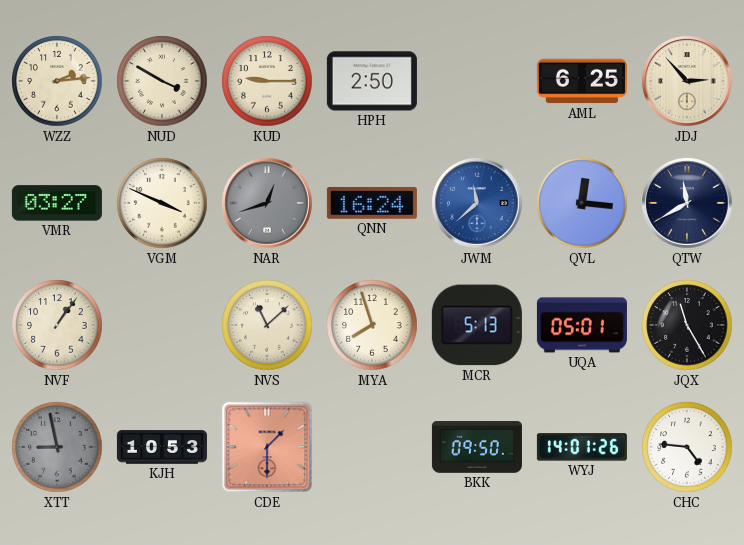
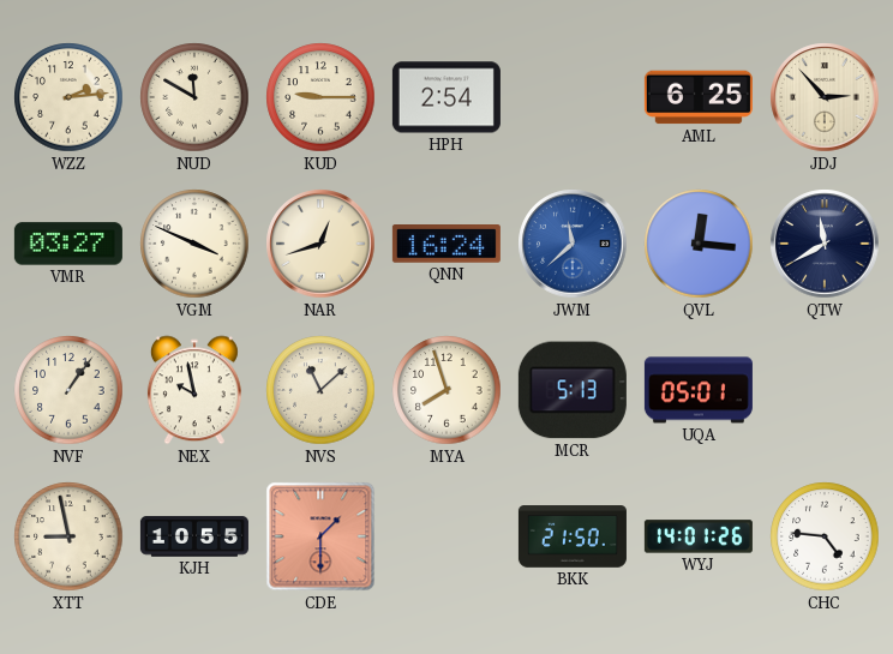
NUD: 3:50 -> 11:50 (194, 97)
HPH: 2:50 -> 2:54 (446, 97)
NAR dial: grey -> cream (320, 244)
NEX: none -> 9:58 (194, 390)
JQX: 11:25 -> none (687, 325)
XTT dial: grey -> cream (68, 536)
KJH: 10:53 -> 10:55 (194, 536)
BKK: 09:50 -> 21:50 (573, 536)
